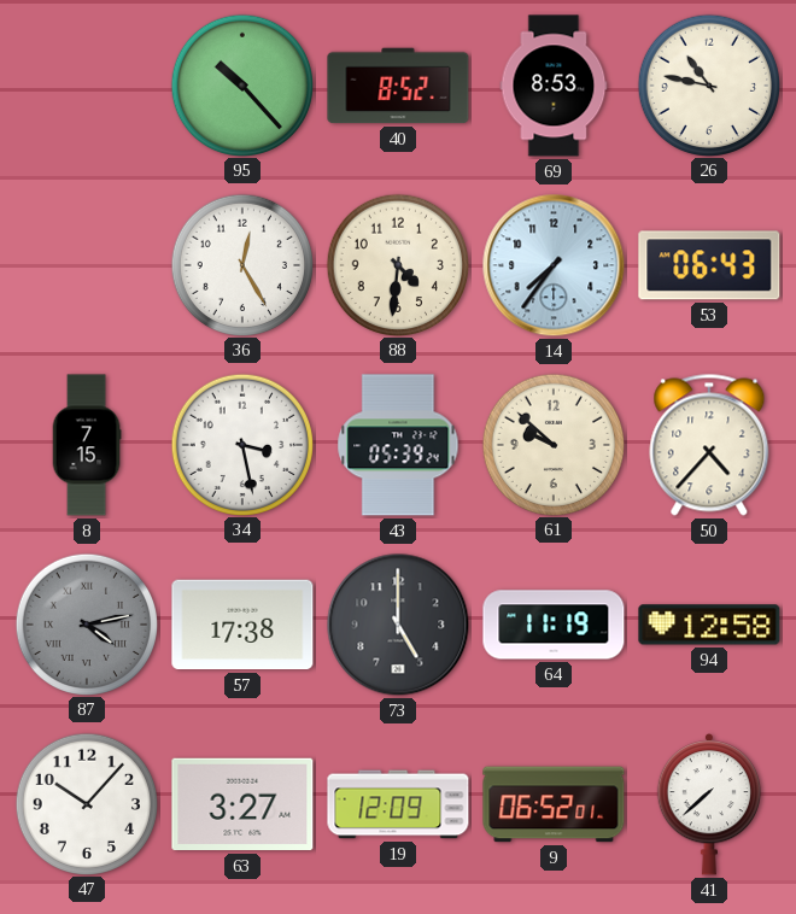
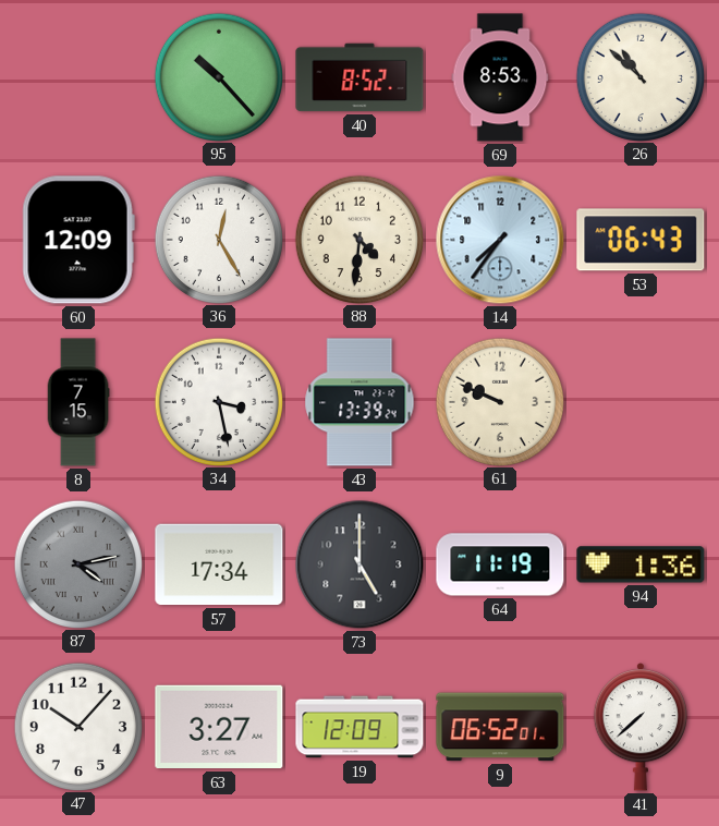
26: 10:47 -> 10:52 (639, 76)
60: none -> 12:09 (78, 240)
43: 05:39 -> 13:39 (359, 402)
61: 9:52 -> 9:49 (499, 401)
50: 4:37 -> none (709, 445)
57: 17:38 -> 17:34 (219, 564)
94: 12:58 -> 1:36 (641, 564)
